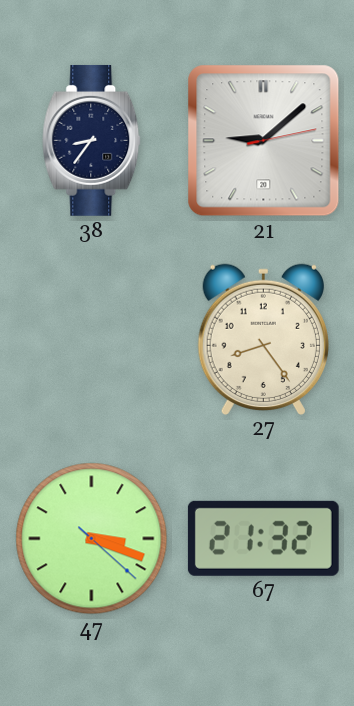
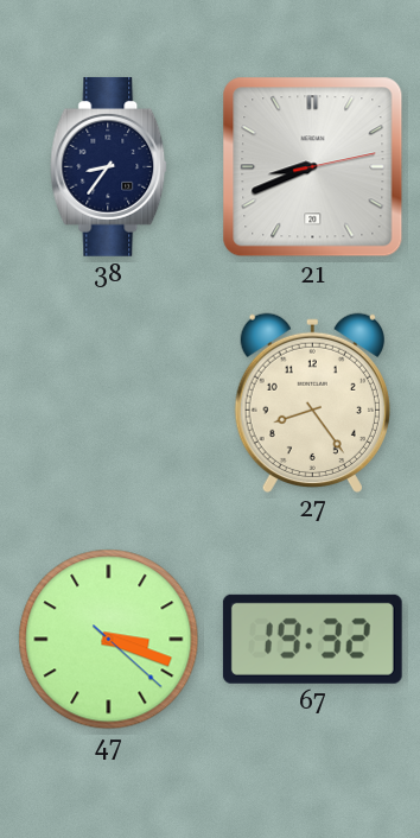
21: 9:08 -> 8:41 (313, 167)
67: 21:32 -> 19:32 (312, 639)
